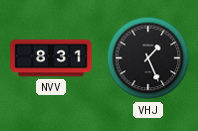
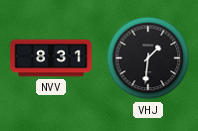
VHJ: 1:26 -> 1:31 (148, 58)
